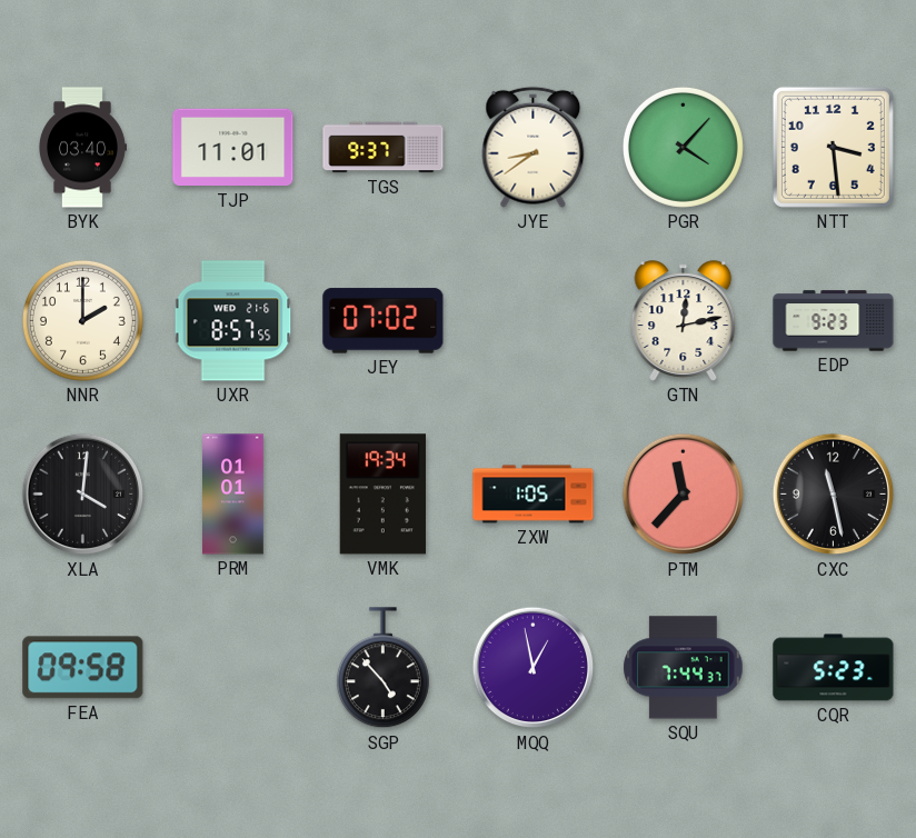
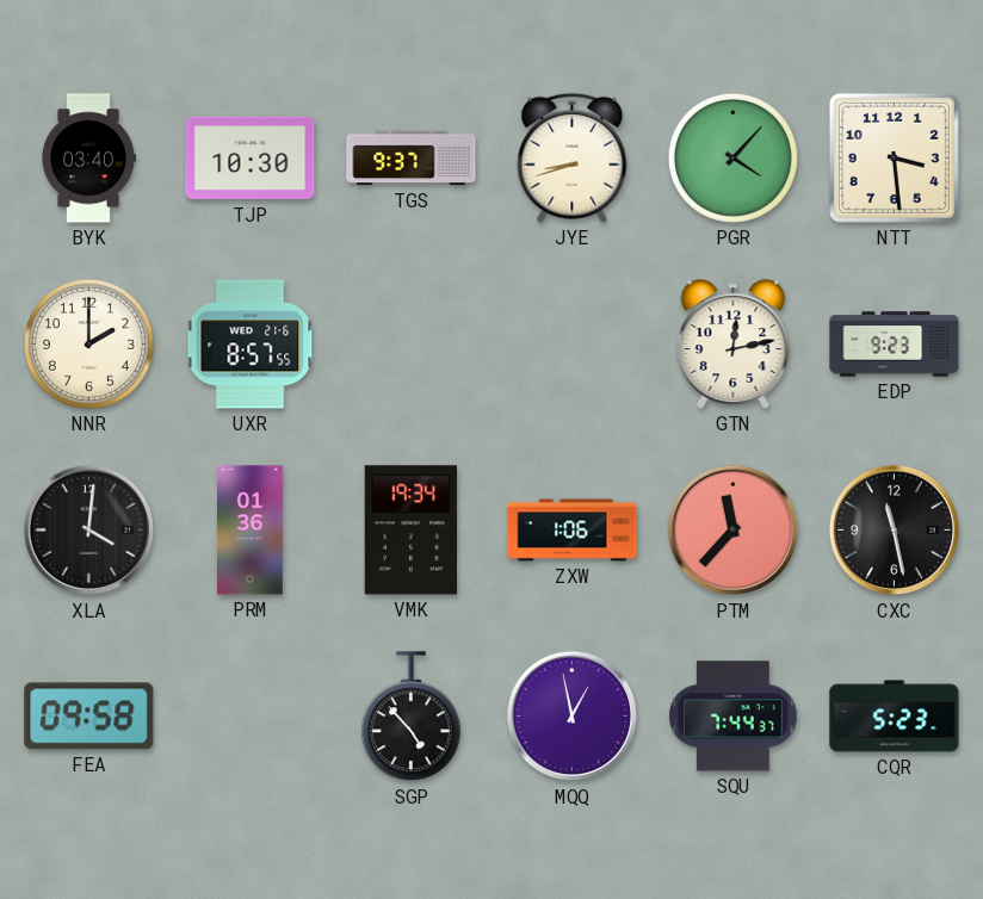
TJP: 11:01 -> 10:30 (251, 159)
JYE: 8:39 -> 8:42 (573, 157)
JEY: 07:02 -> none (384, 321)
PRM: 01:01 -> 01:36 (251, 531)
ZXW: 1:05 -> 1:06 (573, 531)
